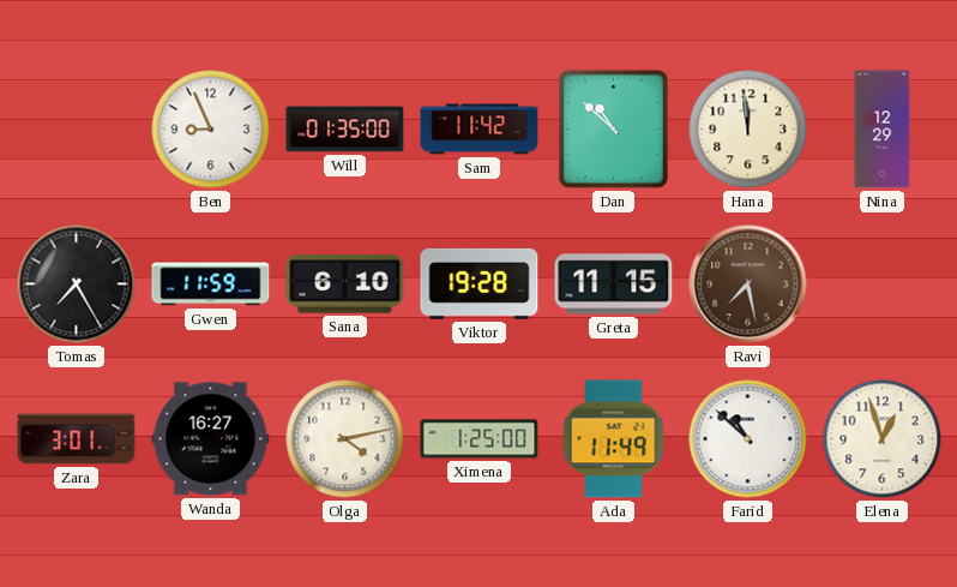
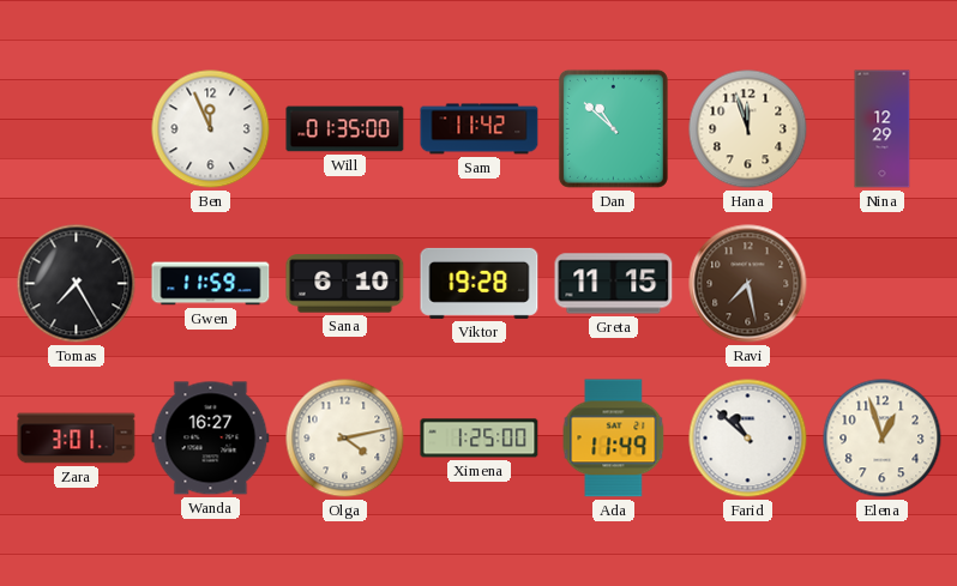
Ben: 8:56 -> 11:56 (211, 129)
Hana: 11:59 -> 11:57 (748, 129)
